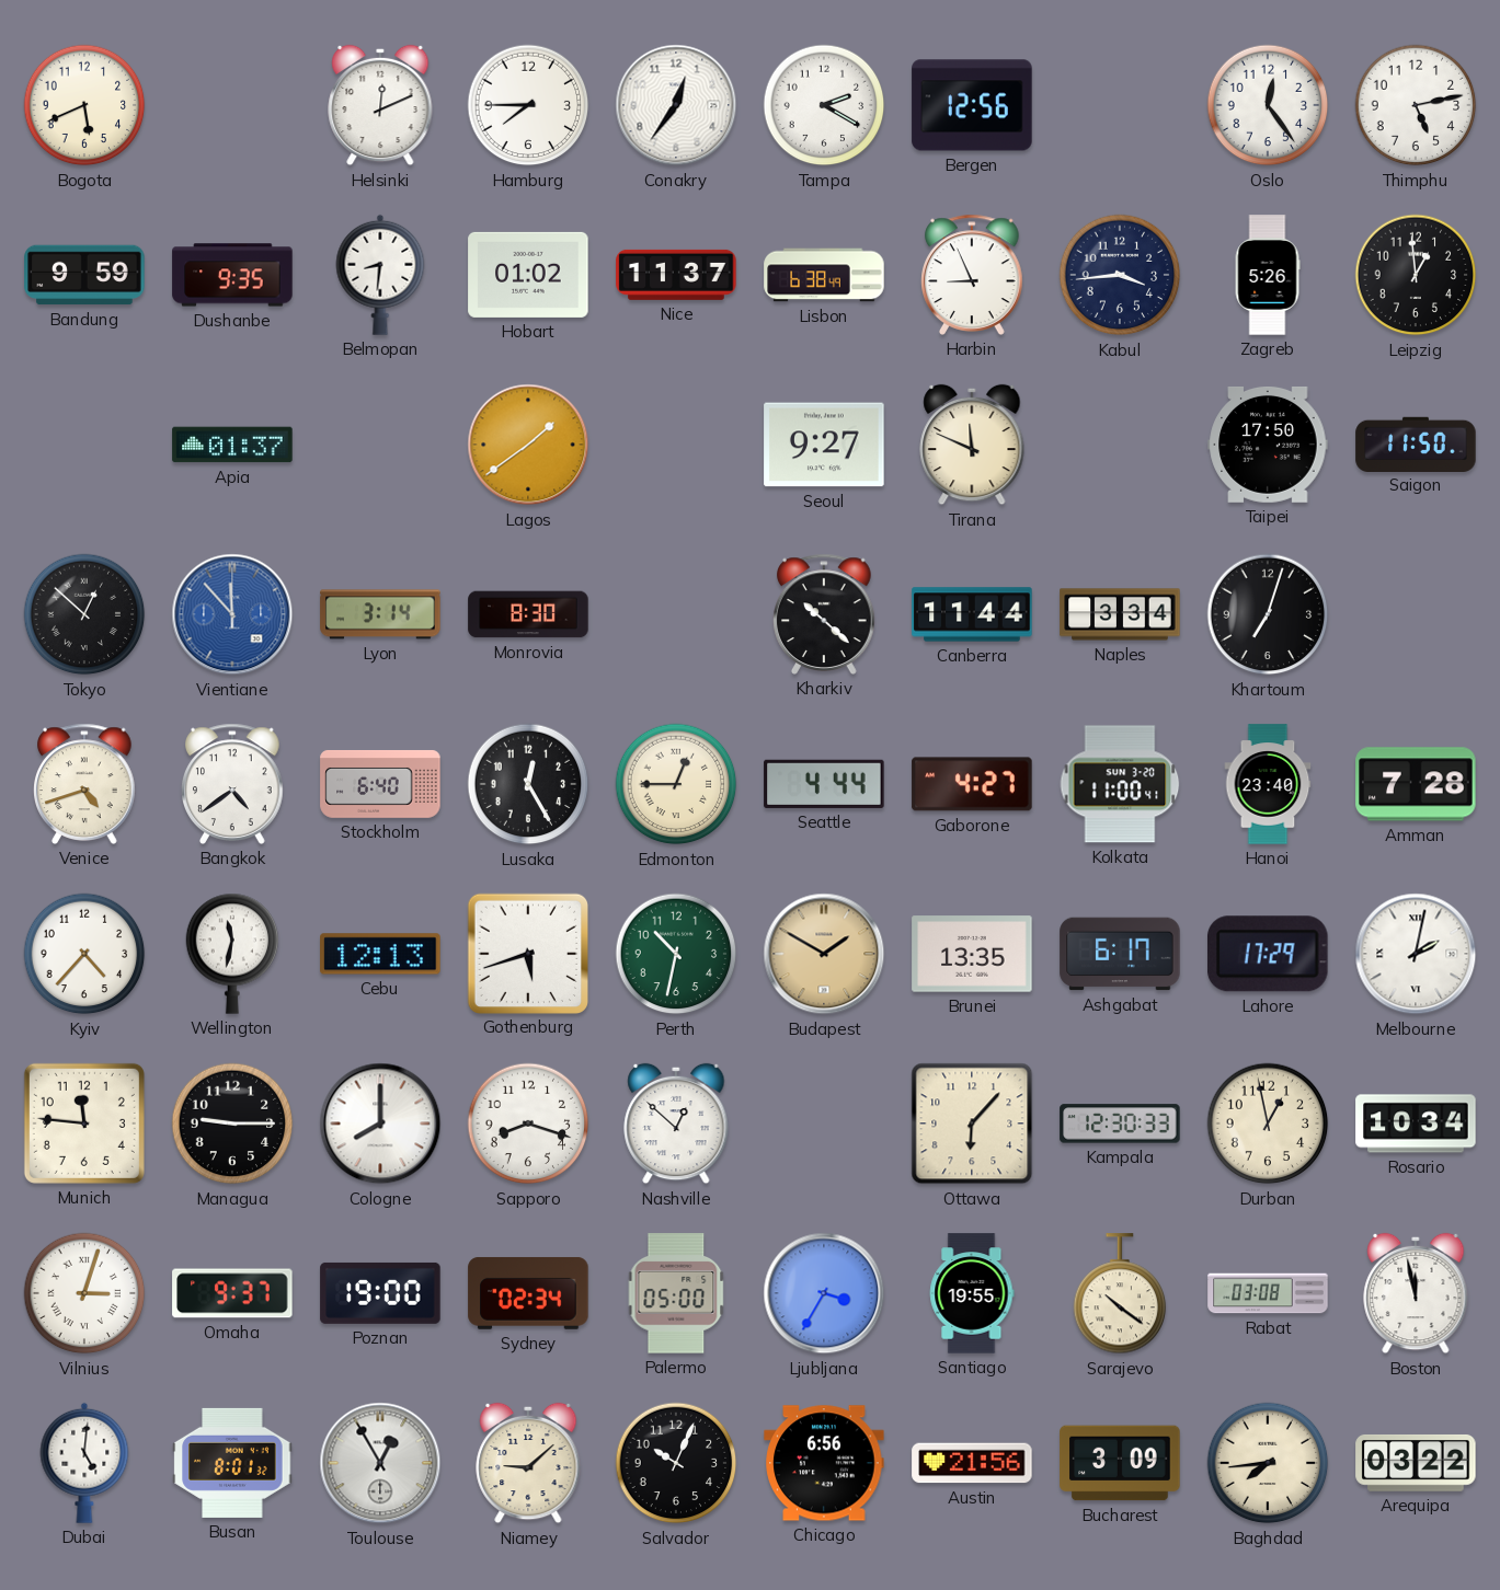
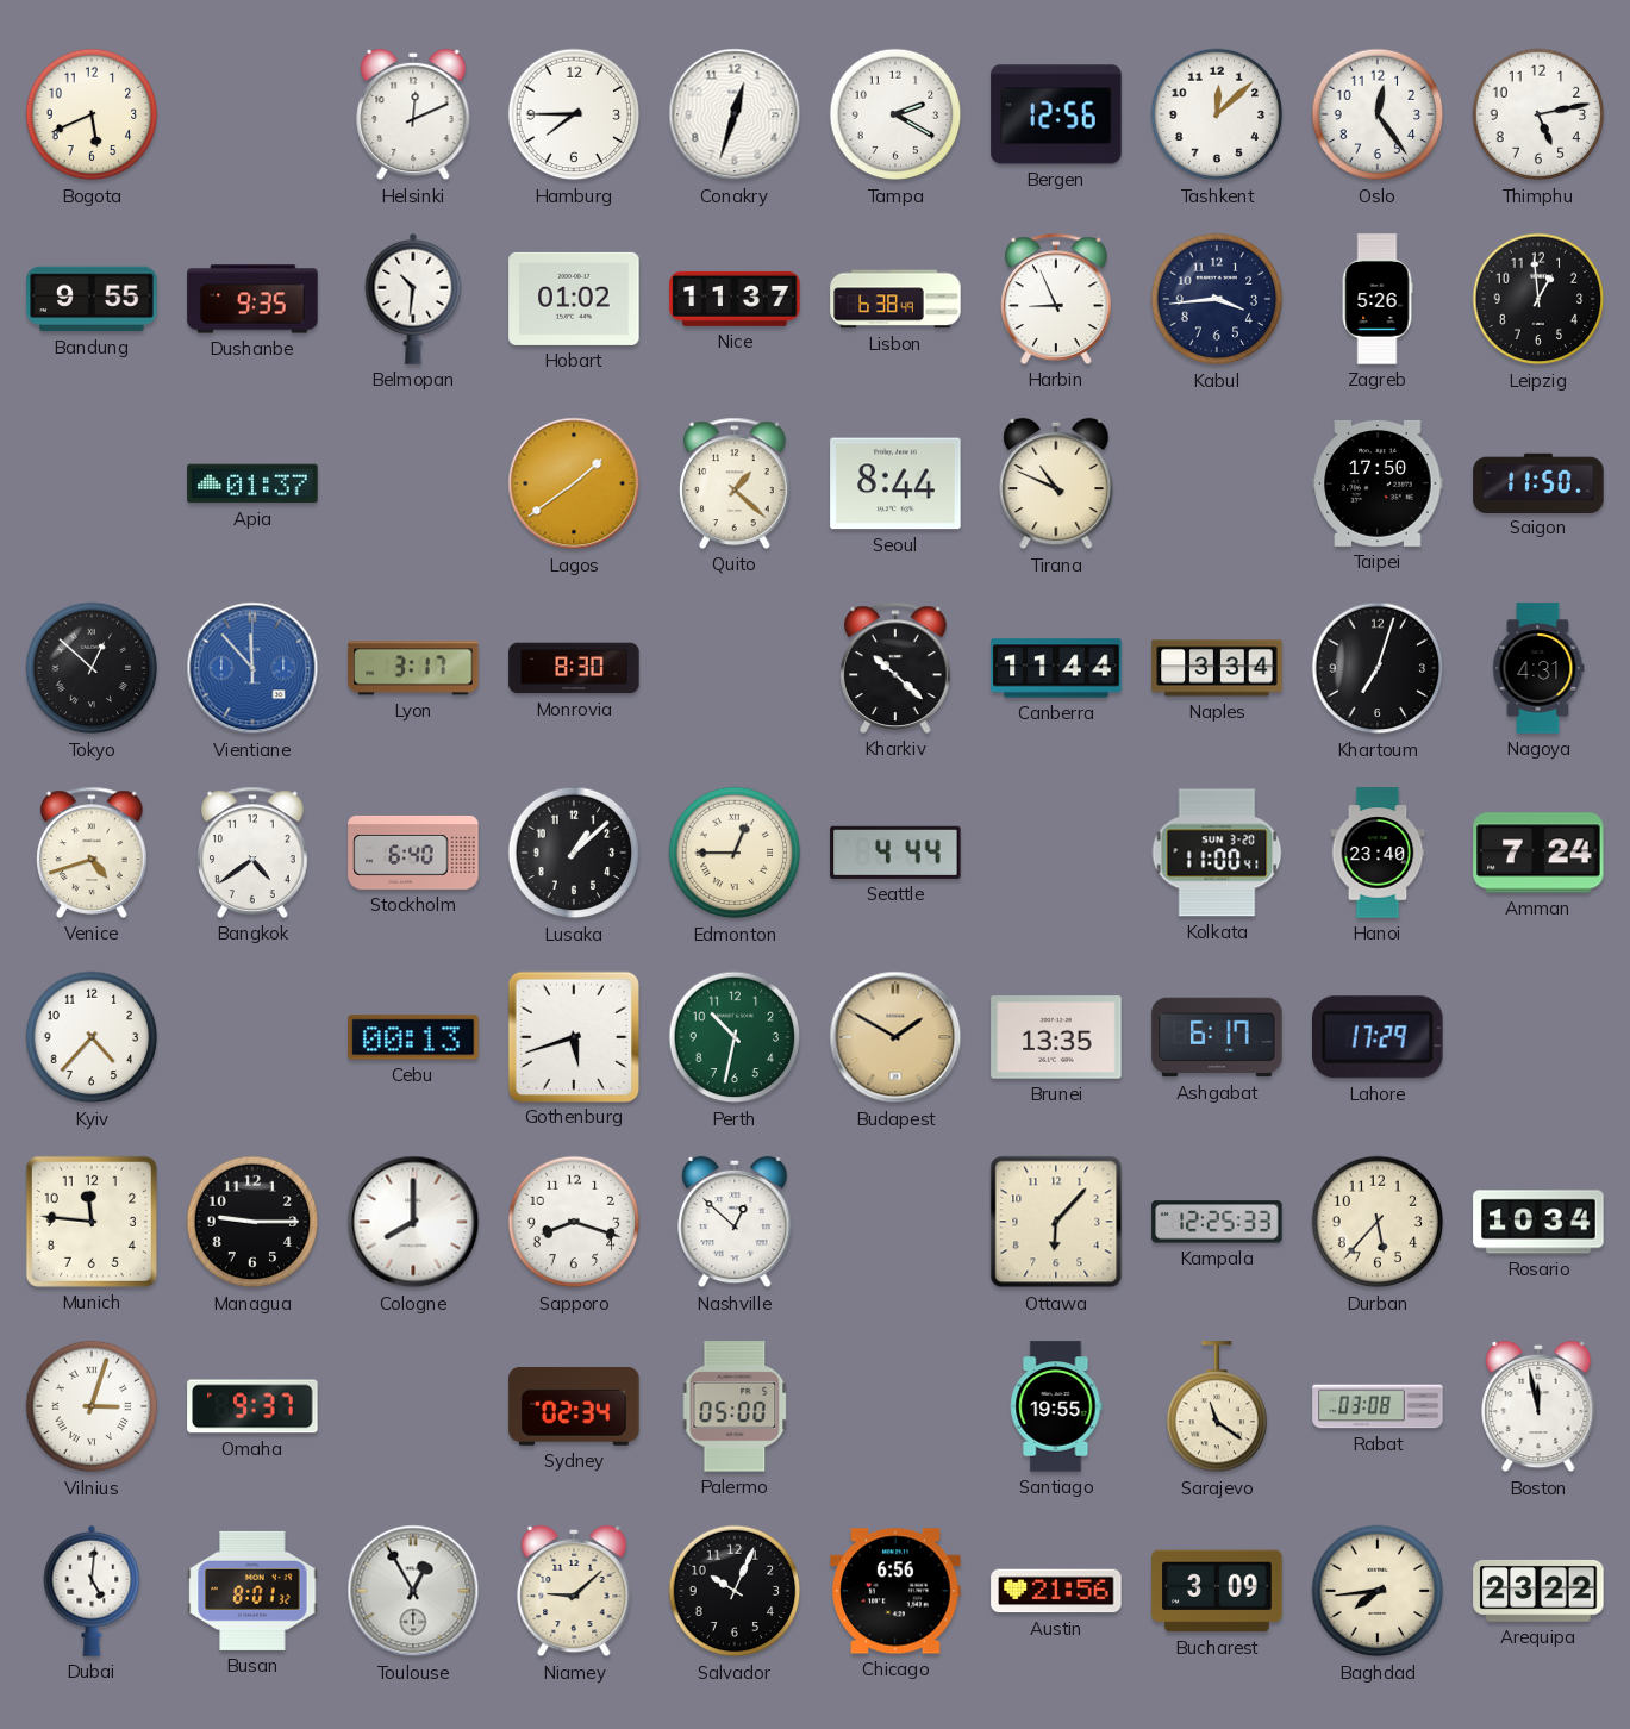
Conakry: 12:36 -> 12:33 (735, 114)
Tashkent: none -> 12:08 (1217, 114)
Bandung: 9:59 -> 9:55 (92, 299)
Belmopan: 8:31 -> 10:31 (413, 299)
Quito: none -> 1:22 (736, 483)
Seoul: 9:27 -> 8:44 (895, 483)
Tirana: 11:49 -> 10:49 (1056, 483)
Lyon: 3:14 -> 3:17 (413, 668)
Nagoya: none -> 4:31 (1538, 668)
Lusaka: 12:25 -> 1:08 (574, 853)
Gaborone: 4:27 -> none (972, 784)
Amman: 7:28 -> 7:24 (1538, 853)
Wellington: 11:32 -> none (232, 954)
Cebu: 12:13 -> 00:13 (413, 1037)
Melbourne: 2:02 -> none (1416, 954)
Kampala: 12:30 -> 12:25 (1217, 1222)
Durban: 12:58 -> 5:37 (1378, 1222)
Poznan: 19:00 -> none (380, 1293)
Ljubljana: 3:35 -> none (824, 1293)
Sarajevo: 10:21 -> 11:21 (1217, 1407)
Arequipa: 03:22 -> 23:22 (1538, 1591)
